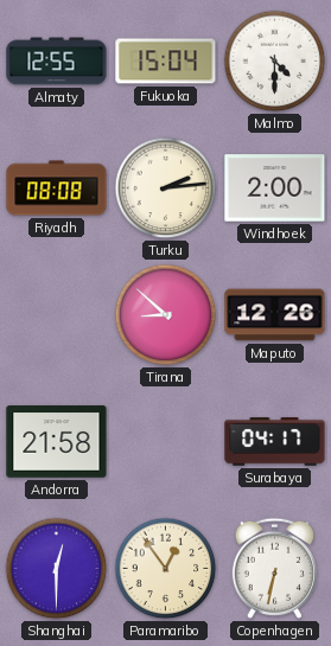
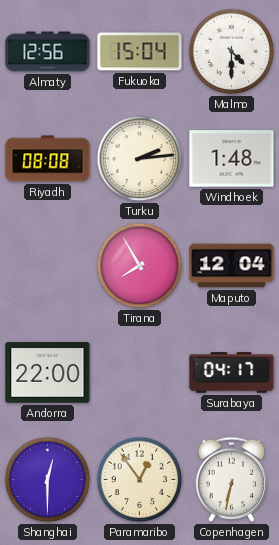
Almaty: 12:55 -> 12:56 (48, 52)
Windhoek: 2:00 -> 1:48 (232, 159)
Tirana: 8:52 -> 7:55 (140, 266)
Maputo: 12:26 -> 12:04 (232, 266)
Andorra: 21:58 -> 22:00 (48, 373)
